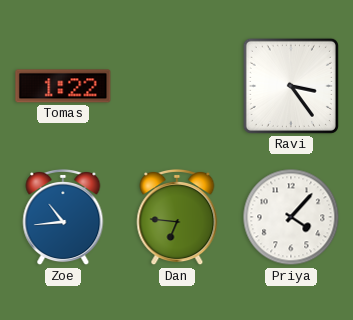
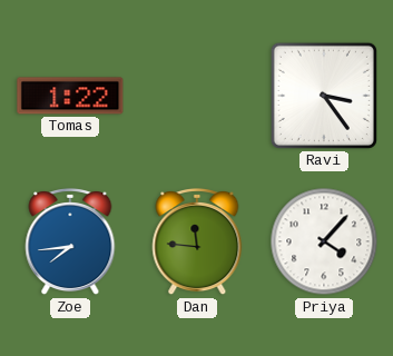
Zoe: 10:44 -> 7:44 (70, 241)
Dan: 6:46 -> 11:46 (197, 241)
